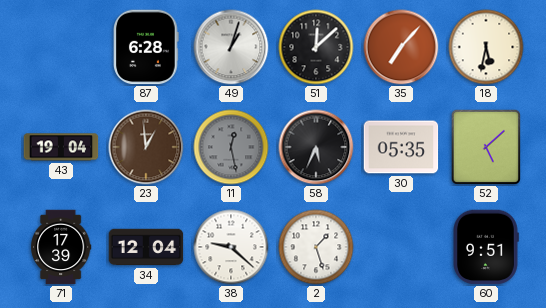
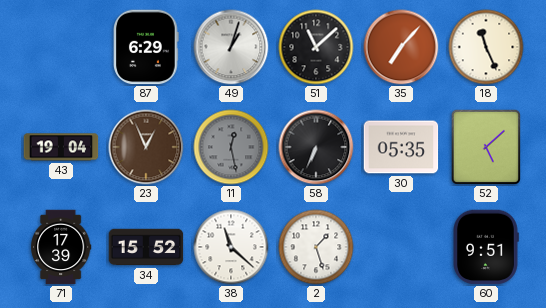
87: 6:28 -> 6:29 (146, 47)
51: 12:08 -> 11:08 (316, 47)
18: 5:32 -> 11:26 (486, 47)
23: 12:59 -> 12:56 (146, 147)
58: 5:34 -> 6:34 (316, 147)
34: 12:04 -> 15:52 (146, 247)
38: 9:22 -> 11:22 (231, 247)
